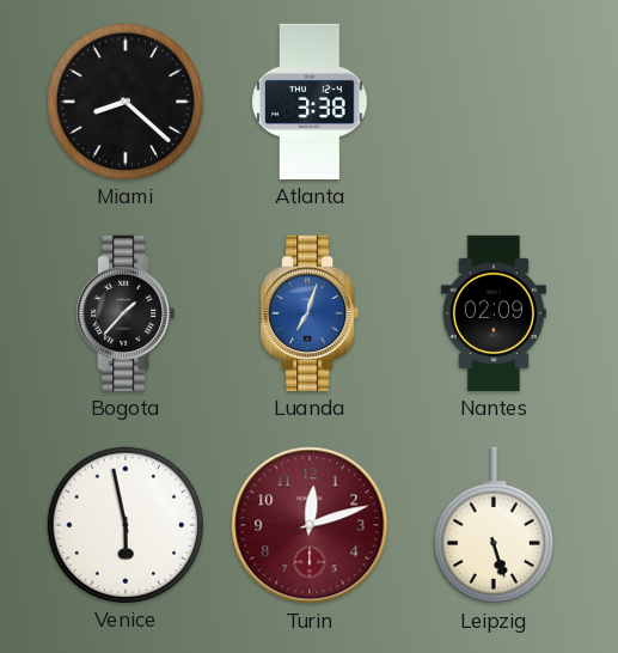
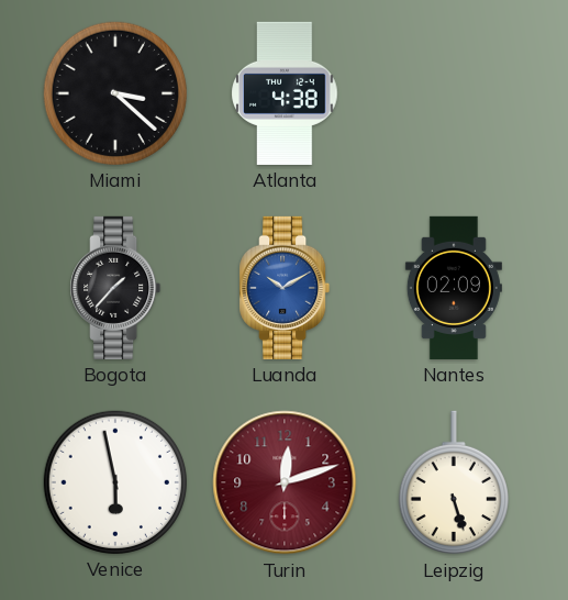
Miami: 8:22 -> 3:22 (115, 93)
Atlanta: 3:38 -> 4:38 (285, 93)
Luanda: 7:03 -> 10:10 (285, 288)
